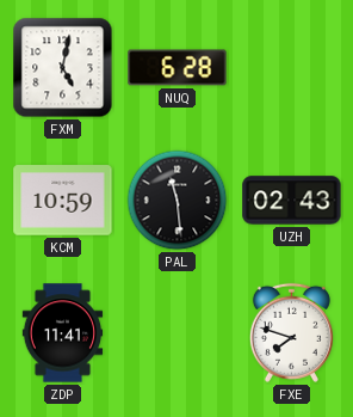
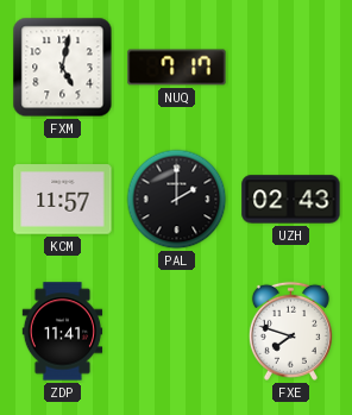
NUQ: 6:28 -> 7:17 (177, 68)
KCM: 10:59 -> 11:57 (63, 200)
PAL: 11:29 -> 2:00 (177, 200)
